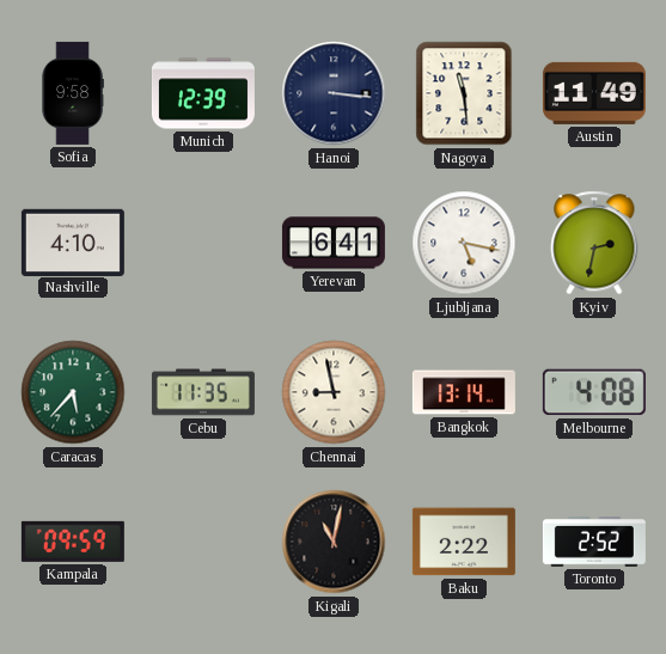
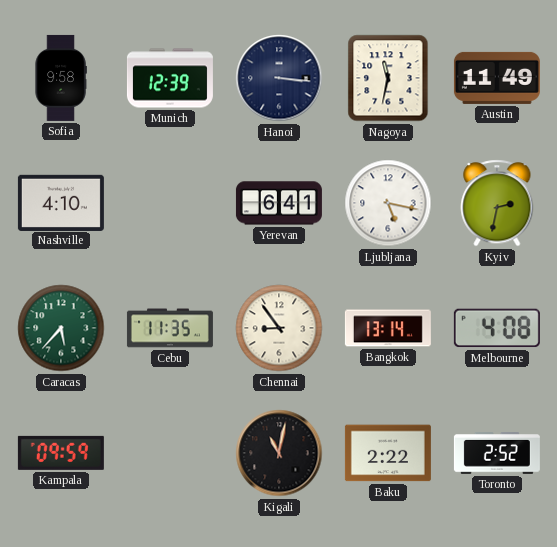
Nagoya: 11:29 -> 11:32 (388, 78)
Chennai: 8:58 -> 8:54 (279, 328)
